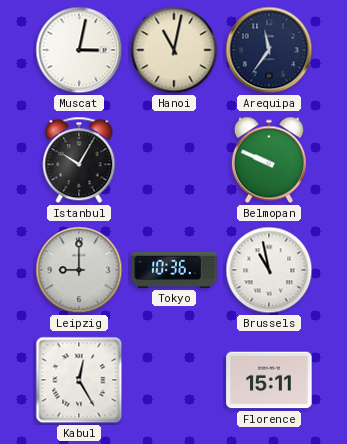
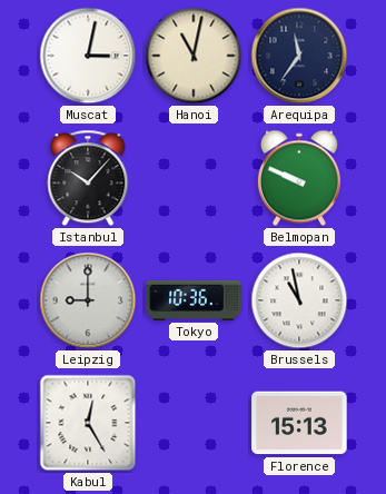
Istanbul: 10:05 -> 10:07 (88, 178)
Florence: 15:11 -> 15:13 (299, 423)
